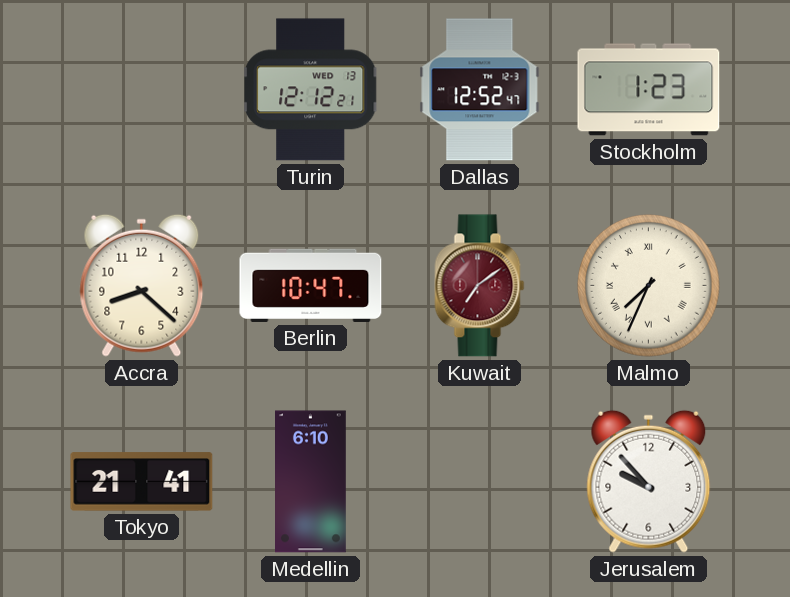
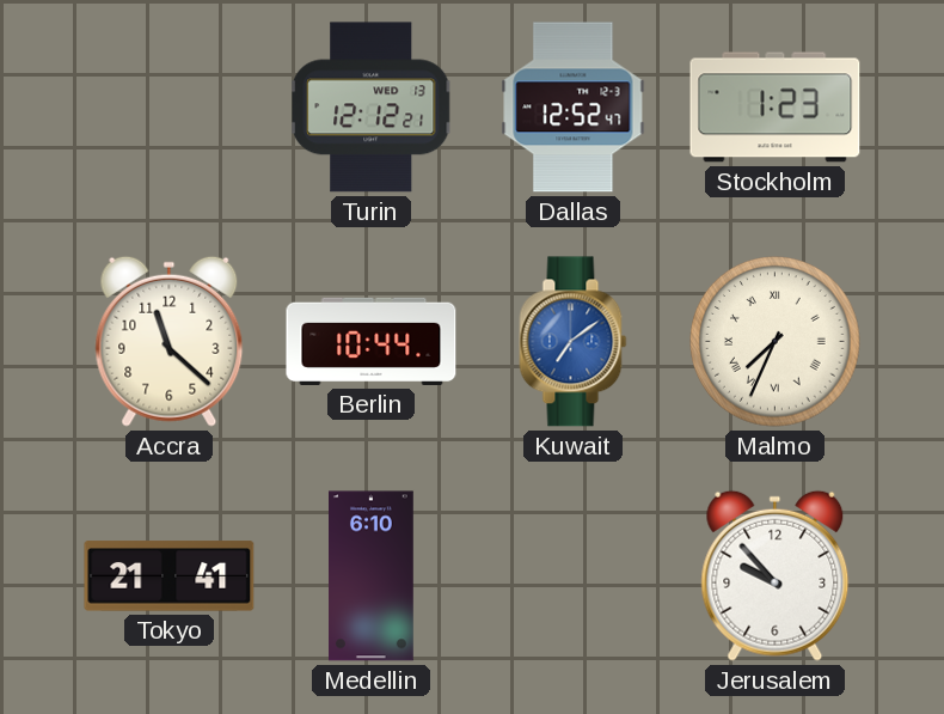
Accra: 8:22 -> 11:22 (170, 341)
Berlin: 10:47 -> 10:44 (372, 341)
Kuwait dial: burgundy -> blue (574, 342)
